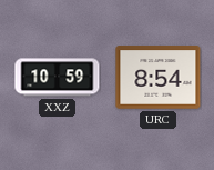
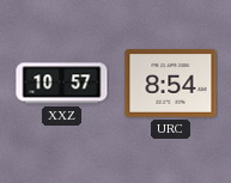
XXZ: 10:59 -> 10:57 (62, 84)
